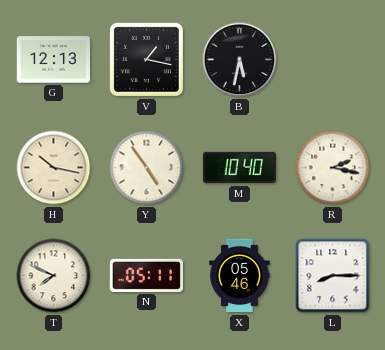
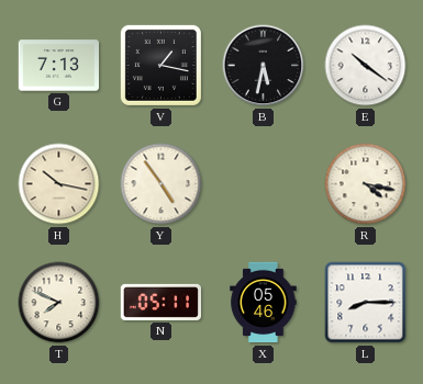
G: 12:13 -> 7:13 (58, 66)
E: none -> 10:21 (366, 66)
M: 10:40 -> none (239, 168)
R: 2:17 -> 4:17 (366, 184)
